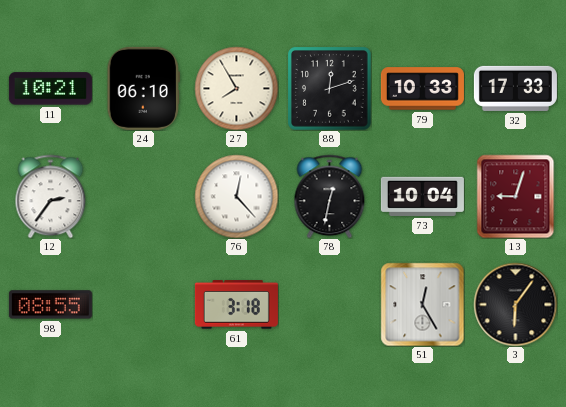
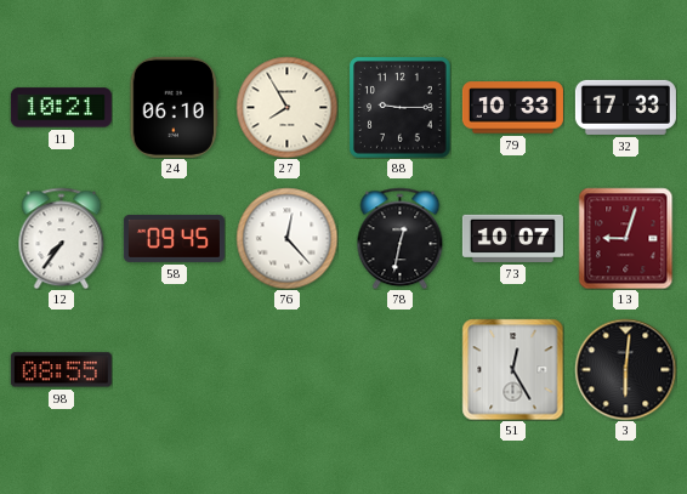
88: 12:12 -> 9:15 (401, 108)
12: 2:36 -> 7:36 (62, 238)
58: none -> 09:45 (174, 238)
73: 10:04 -> 10:07 (512, 238)
61: 3:18 -> none (236, 305)
3: 6:06 -> 6:01 (625, 369)
